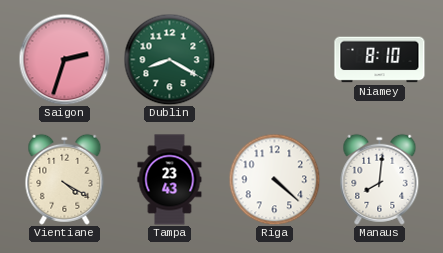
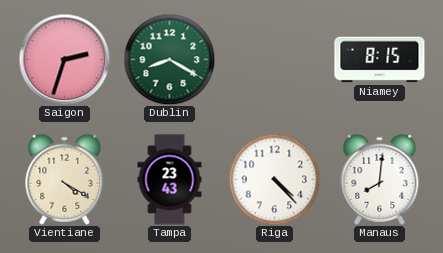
Niamey: 8:10 -> 8:15 (380, 60)
Riga: 4:22 -> 4:23 (274, 179)
